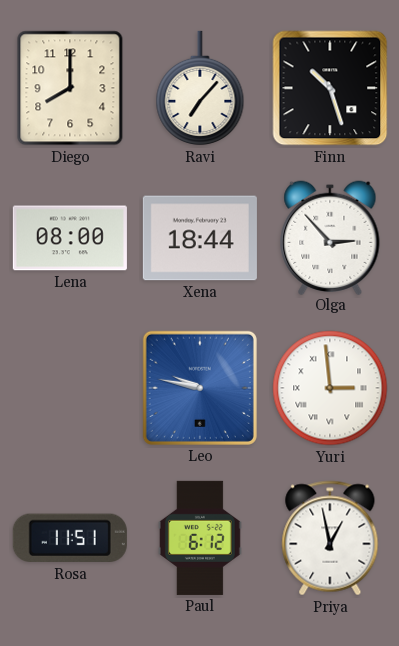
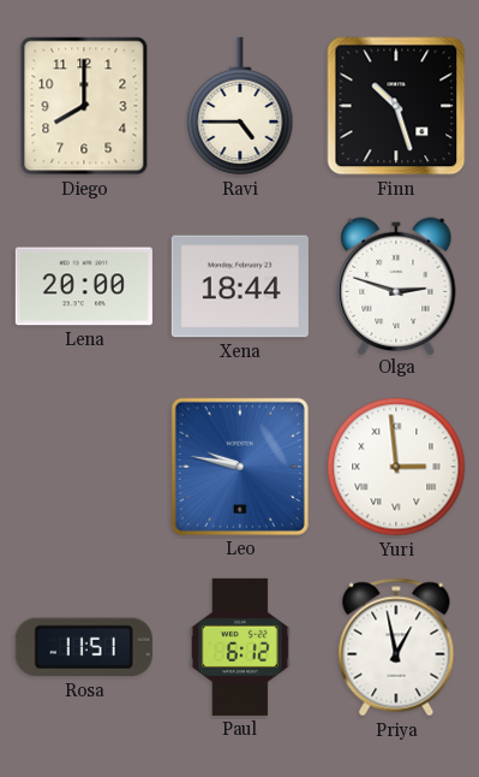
Ravi: 7:07 -> 4:45 (240, 106)
Lena: 08:00 -> 20:00 (84, 286)
Olga: 2:53 -> 2:48 (396, 285)
